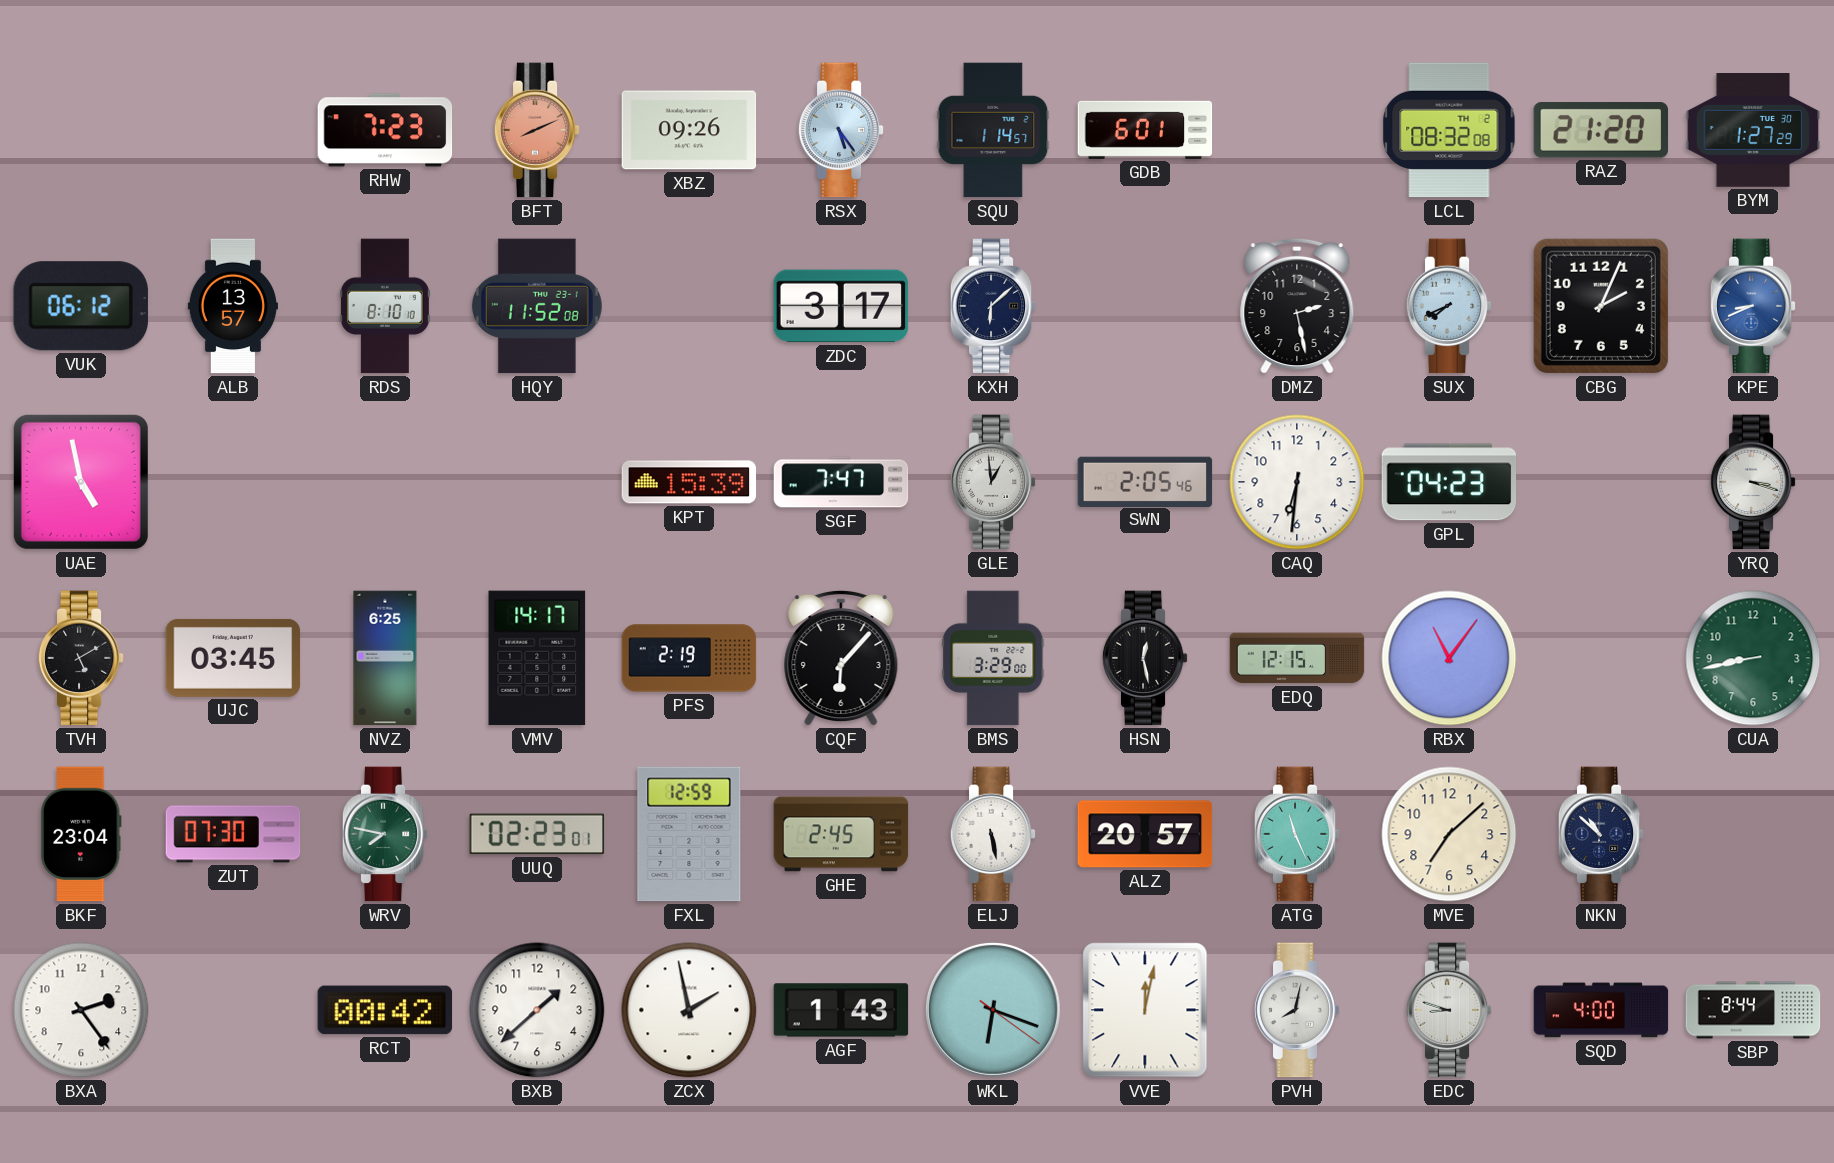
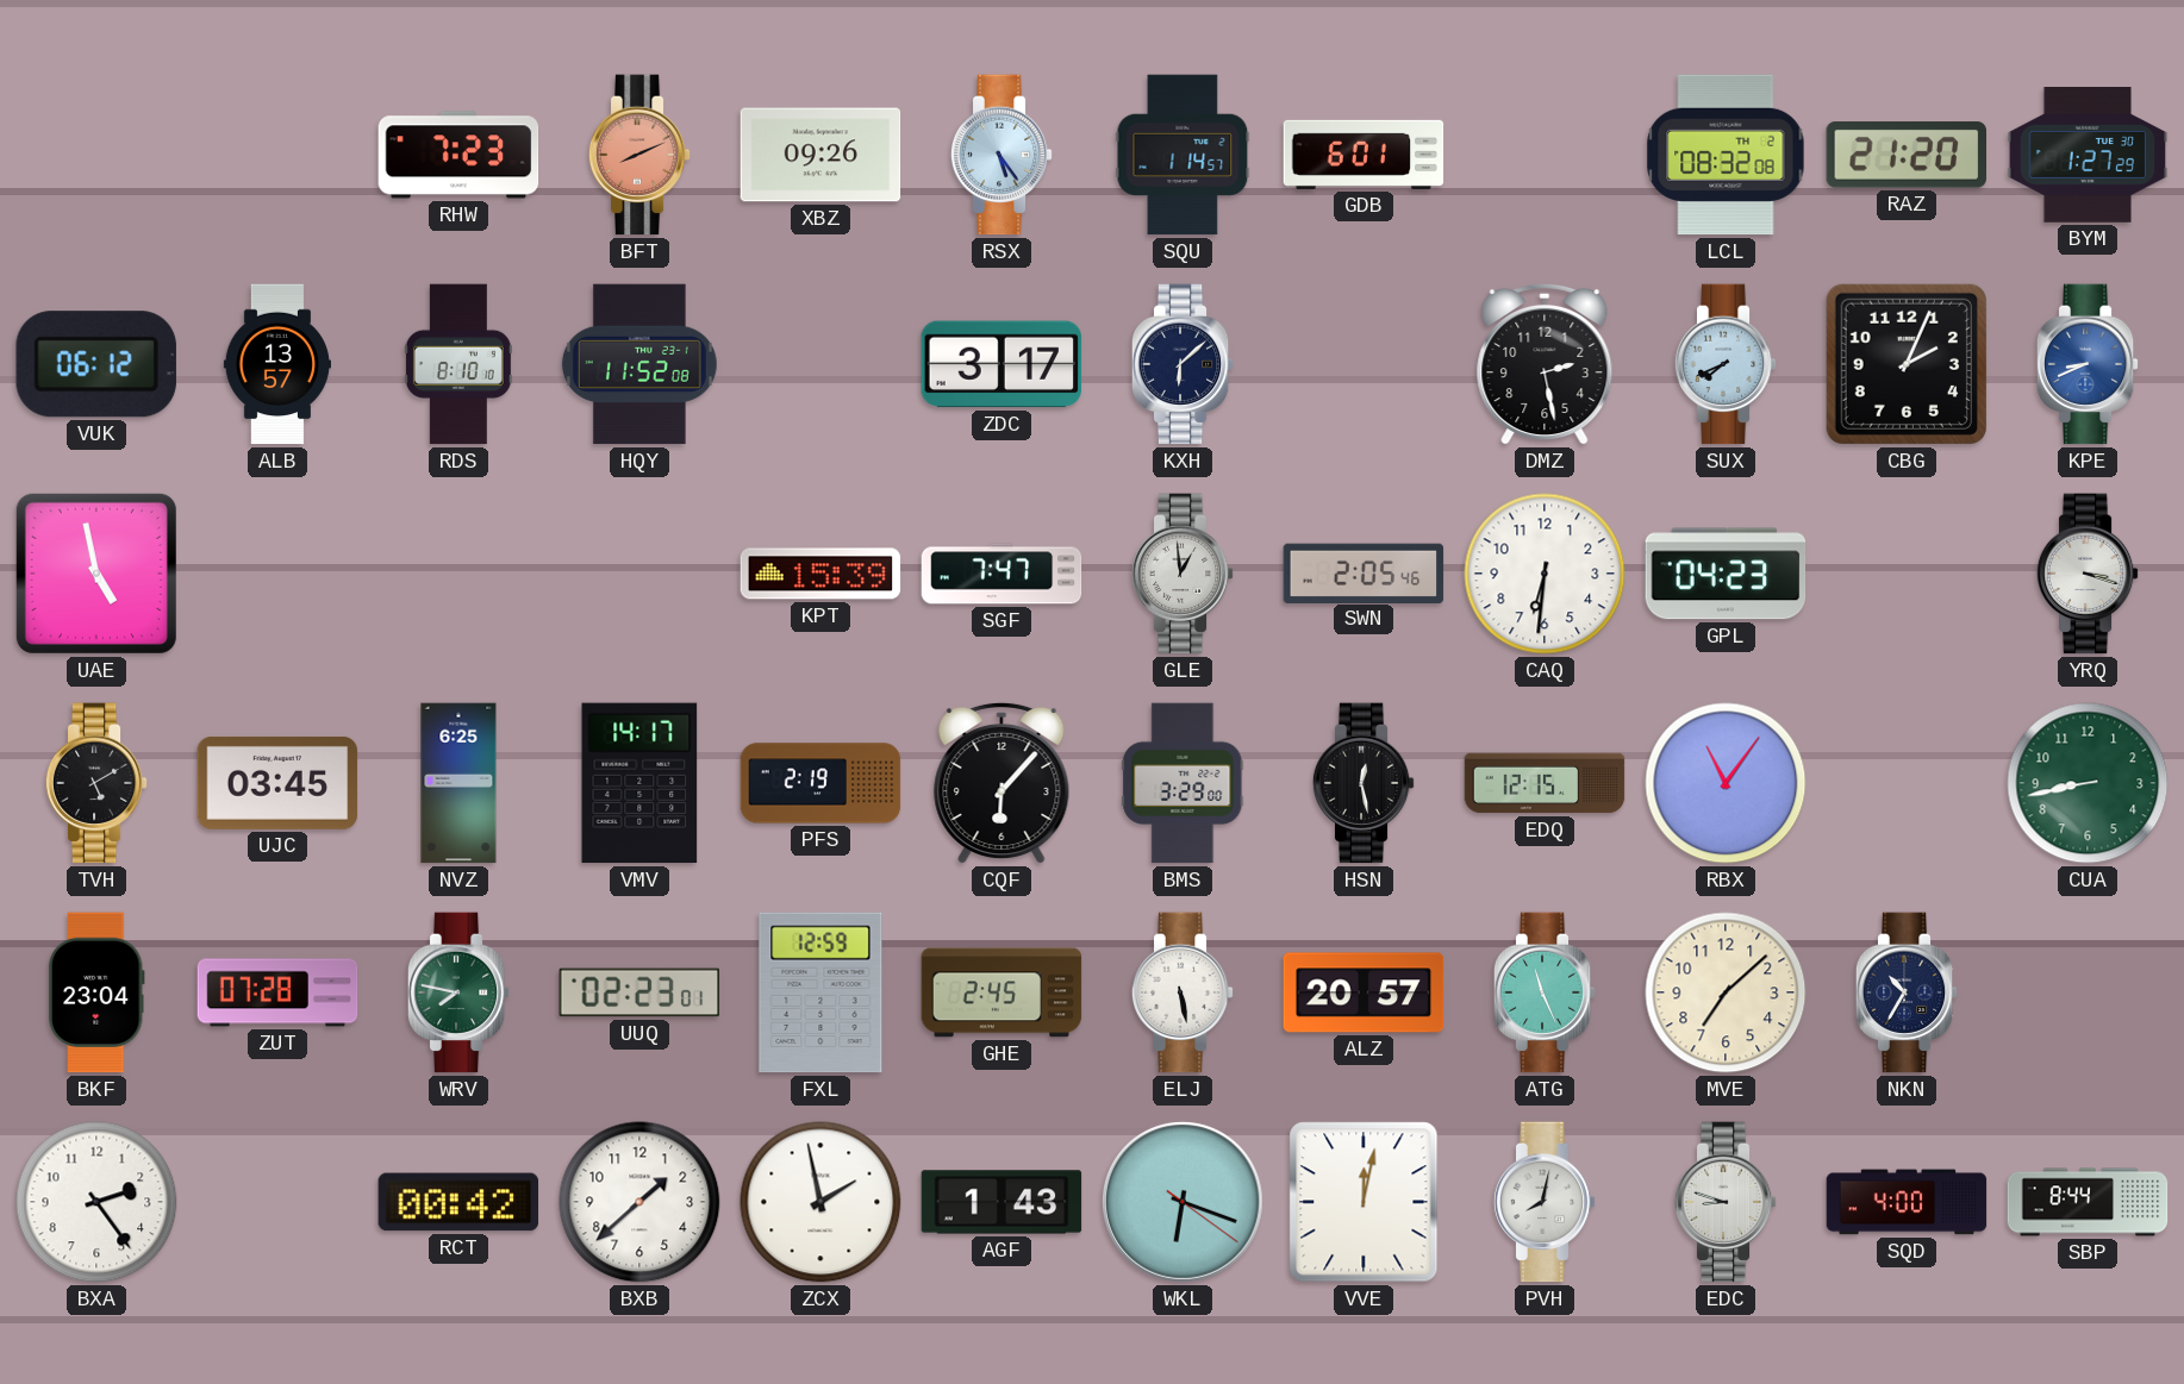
ZUT: 07:30 -> 07:28 (277, 992)
NKN: 10:52 -> 10:35 (1907, 992)
